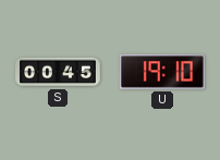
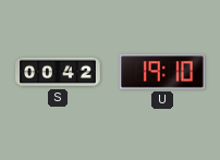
S: 00:45 -> 00:42 (58, 72)
